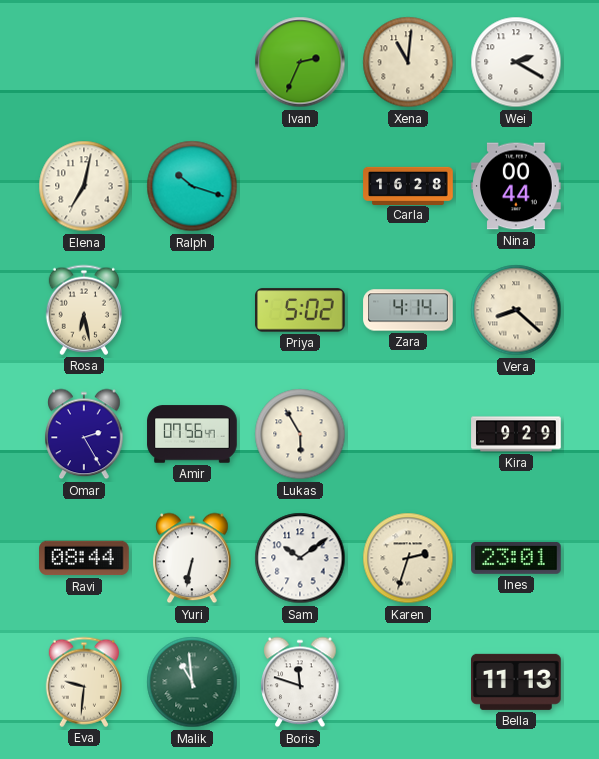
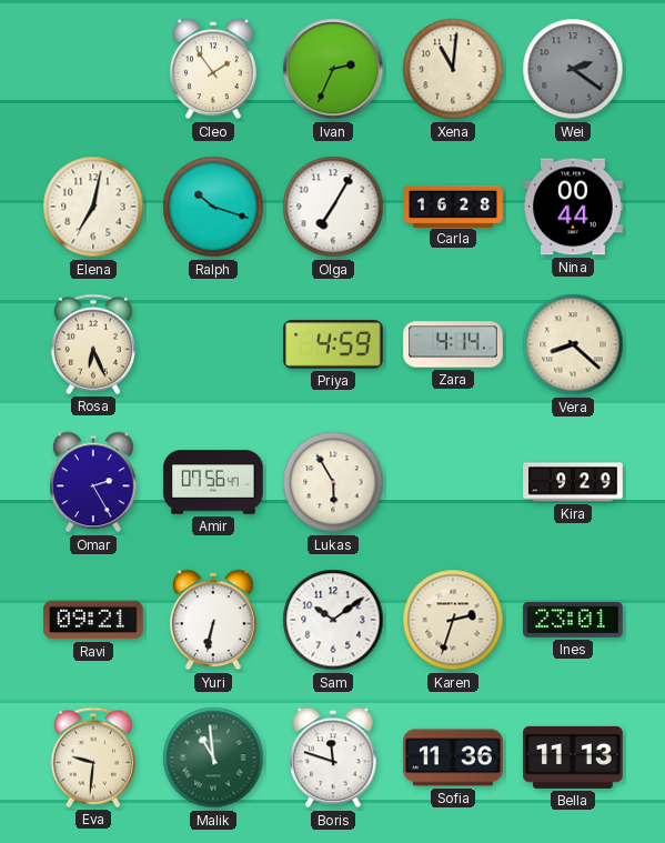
Cleo: none -> 1:54 (213, 69)
Wei: 2:20 -> 2:21 (573, 69)
Wei dial: white -> grey (573, 69)
Olga: none -> 7:05 (333, 207)
Rosa: 6:28 -> 6:26 (92, 344)
Priya: 5:02 -> 4:59 (333, 344)
Ravi: 08:44 -> 09:21 (93, 620)
Sofia: none -> 11:36 (453, 757)
